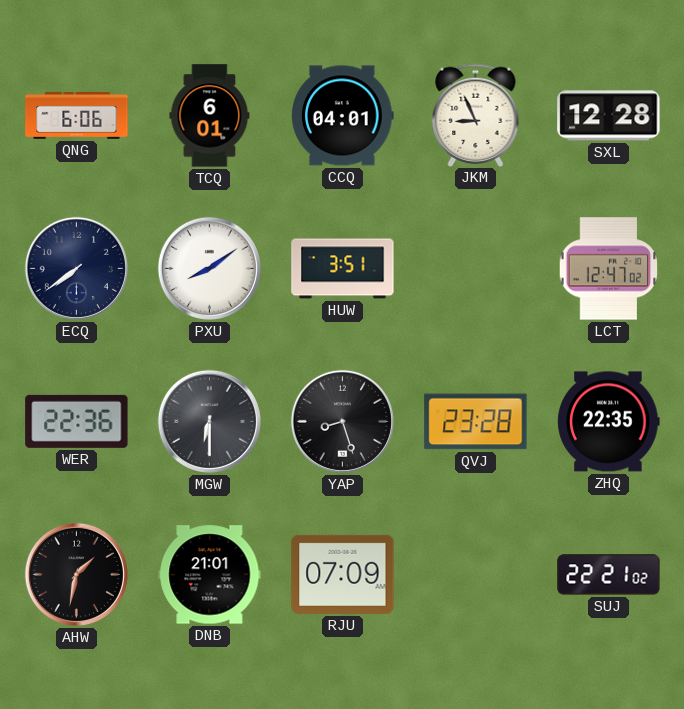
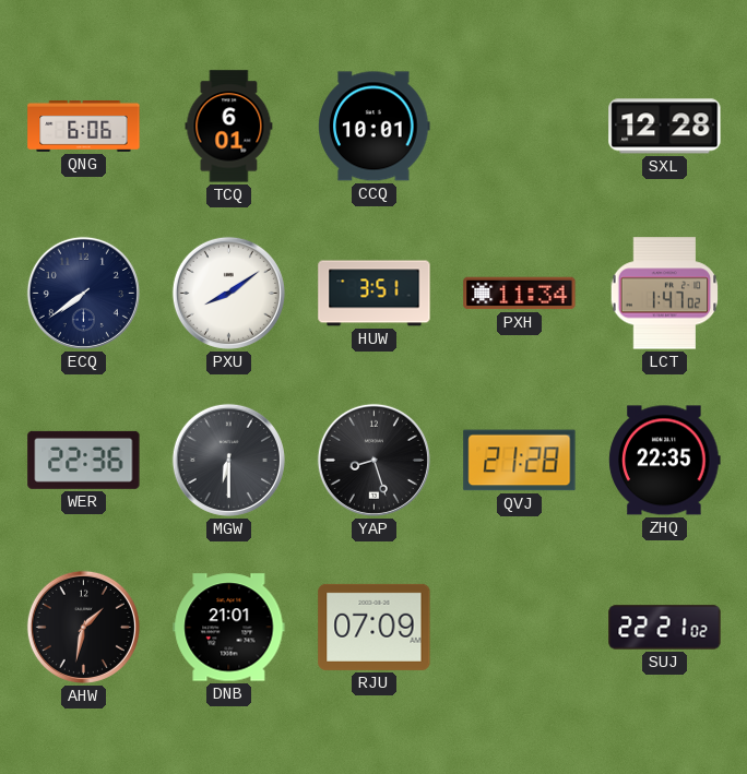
CCQ: 04:01 -> 10:01 (375, 127)
JKM: 8:56 -> none (476, 115)
PXH: none -> 11:34 (520, 294)
LCT: 12:47 -> 1:47 (665, 294)
QVJ: 23:28 -> 21:28 (520, 461)
